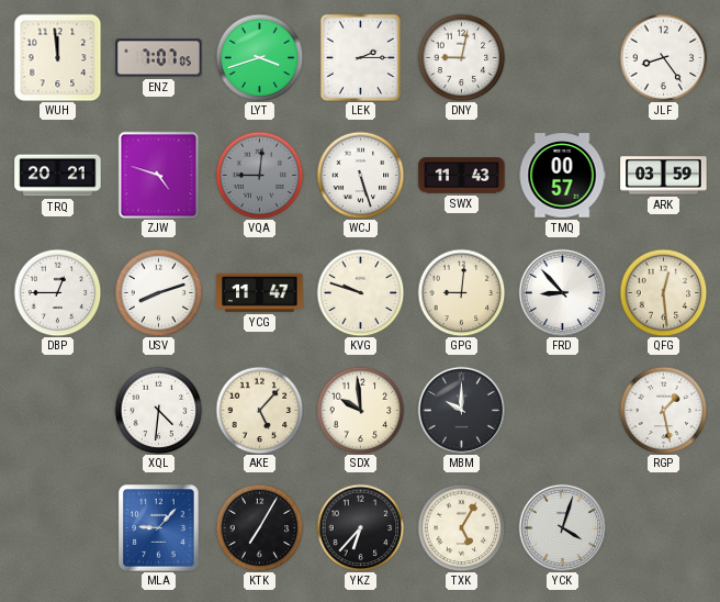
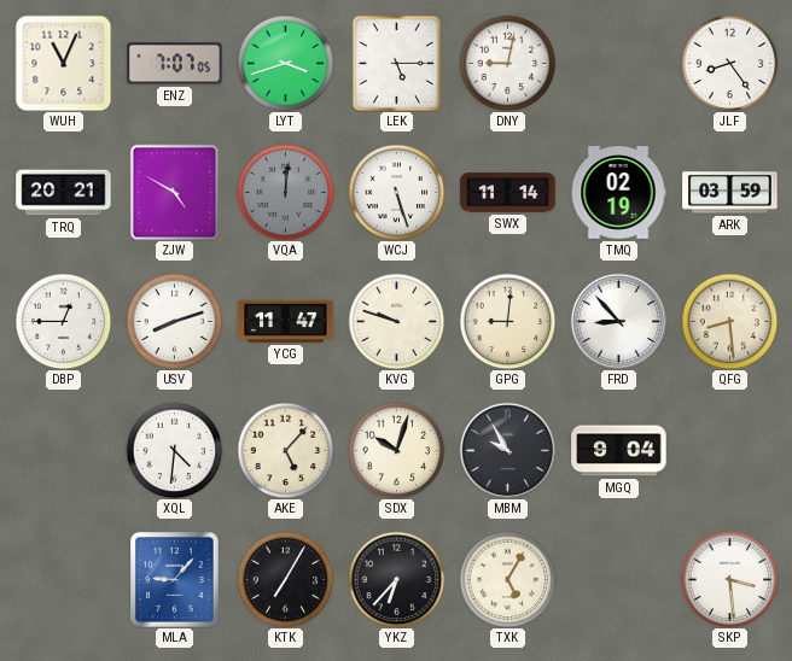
WUH: 11:59 -> 11:04 (63, 63)
LEK: 2:15 -> 5:15 (396, 63)
ZJW: 4:48 -> 4:50 (175, 192)
VQA: 9:01 -> 12:01 (285, 192)
SWX: 11:43 -> 11:14 (508, 193)
TMQ: 00:57 -> 02:19 (618, 193)
QFG: 12:29 -> 8:29 (729, 321)
SDX: 9:59 -> 10:03 (396, 450)
MBM: 10:00 -> 9:55 (507, 450)
MGQ: none -> 9:04 (619, 451)
RGP: 1:28 -> none (663, 410)
YCK: 4:03 -> none (562, 527)
SKP: none -> 3:29 (729, 579)
